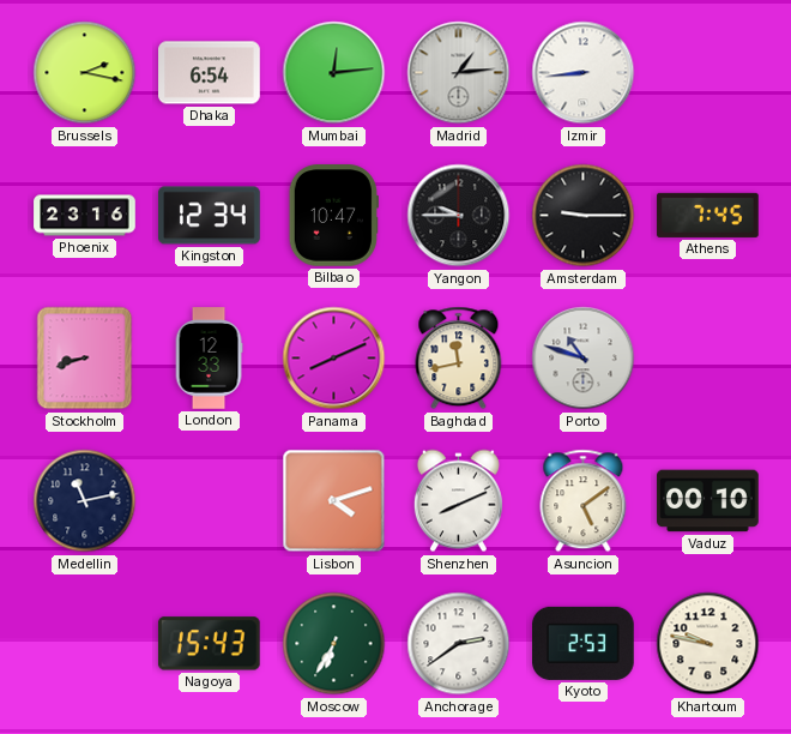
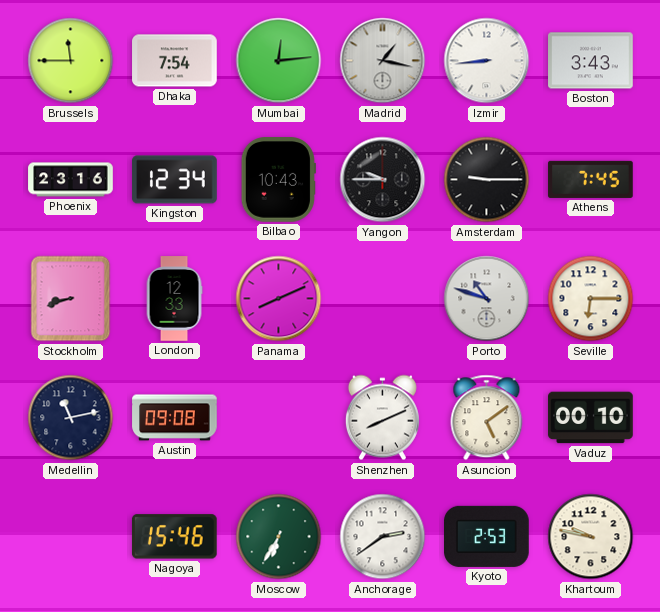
Brussels: 2:17 -> 11:45 (71, 61)
Dhaka: 6:54 -> 7:54 (175, 61)
Madrid: 1:14 -> 1:17 (383, 61)
Boston: none -> 3:43 (591, 61)
Bilbao: 10:47 -> 10:43 (278, 180)
Baghdad: 11:43 -> none (459, 359)
Seville: none -> 6:15 (591, 299)
Austin: none -> 09:08 (175, 418)
Lisbon: 4:12 -> none (334, 501)
Nagoya: 15:43 -> 15:46 (174, 537)
